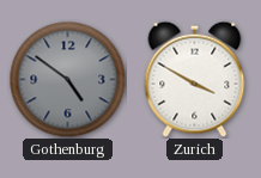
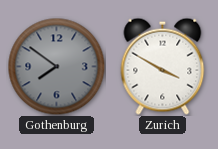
Gothenburg: 4:51 -> 7:51 (56, 66)
